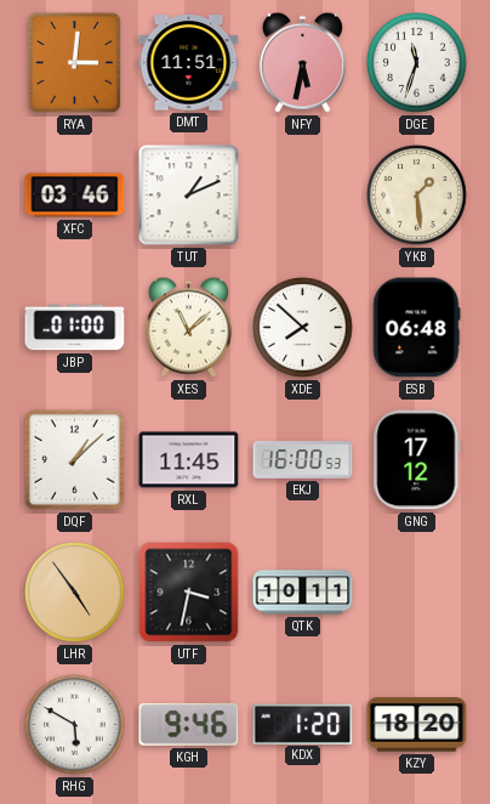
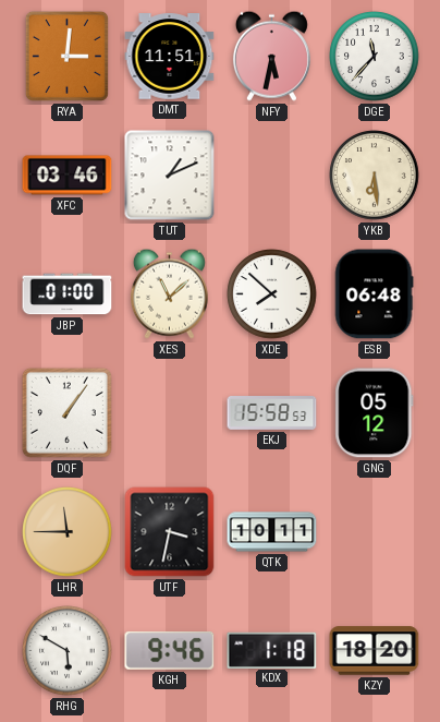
DGE: 11:33 -> 11:37 (375, 57)
YKB: 1:29 -> 6:29 (375, 176)
DQF: 1:08 -> 1:06 (66, 412)
RXL: 11:45 -> none (189, 460)
EKJ: 16:00 -> 15:58 (272, 413)
GNG: 17:12 -> 05:12 (375, 413)
LHR: 4:54 -> 11:45 (68, 532)
KDX: 1:20 -> 1:18 (272, 650)
